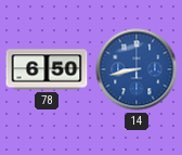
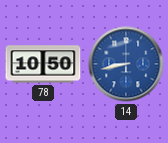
78: 6:50 -> 10:50 (43, 64)
